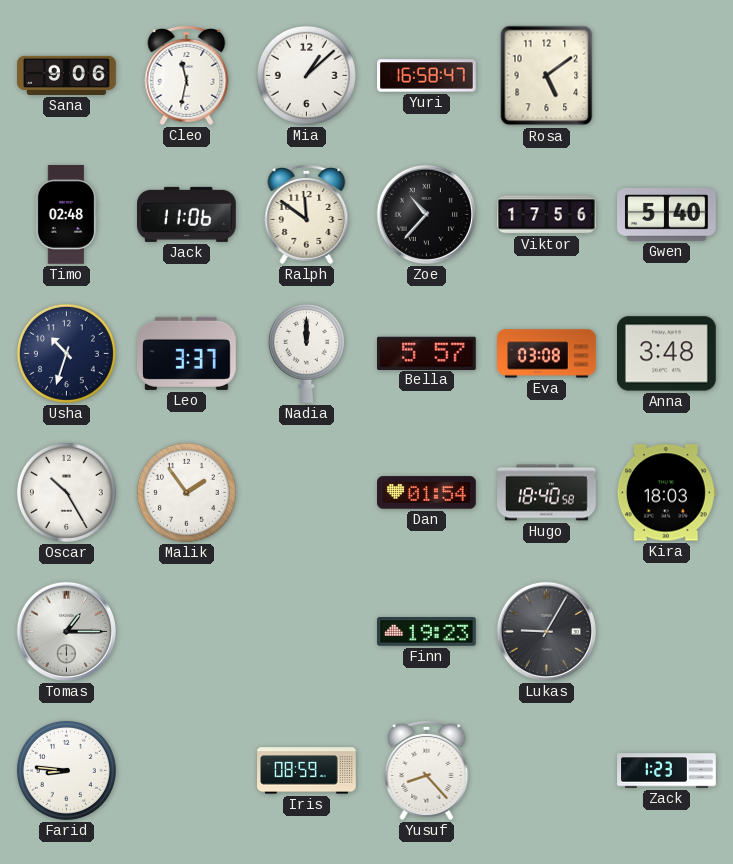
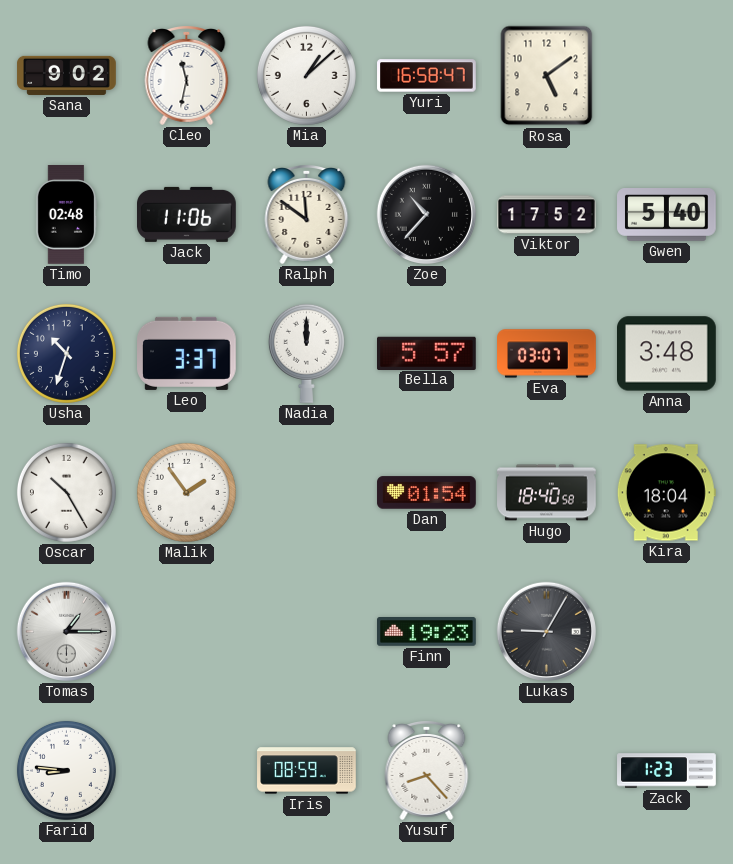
Sana: 9:06 -> 9:02 (67, 75)
Viktor: 17:56 -> 17:52 (547, 215)
Eva: 03:08 -> 03:07 (547, 354)
Kira: 18:03 -> 18:04 (666, 493)
